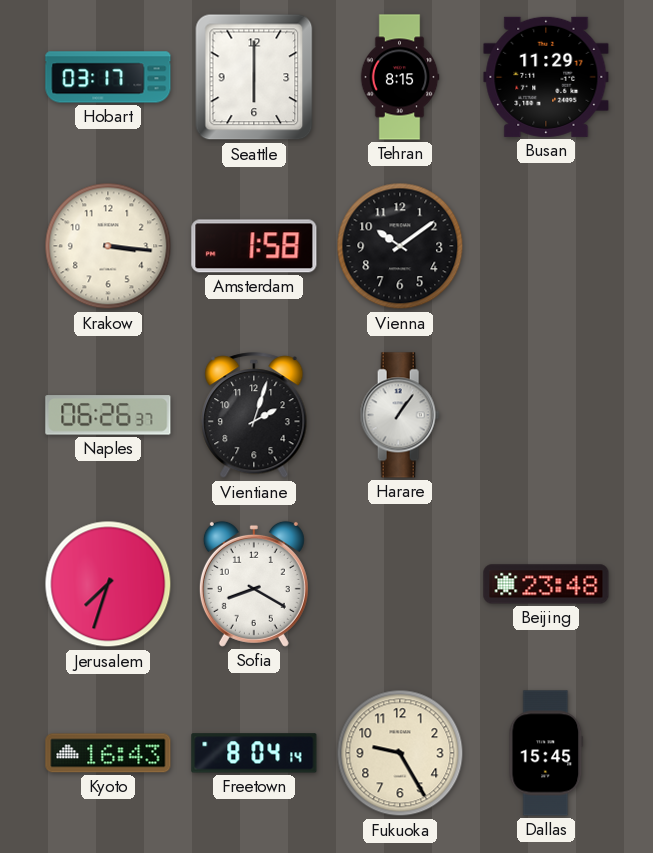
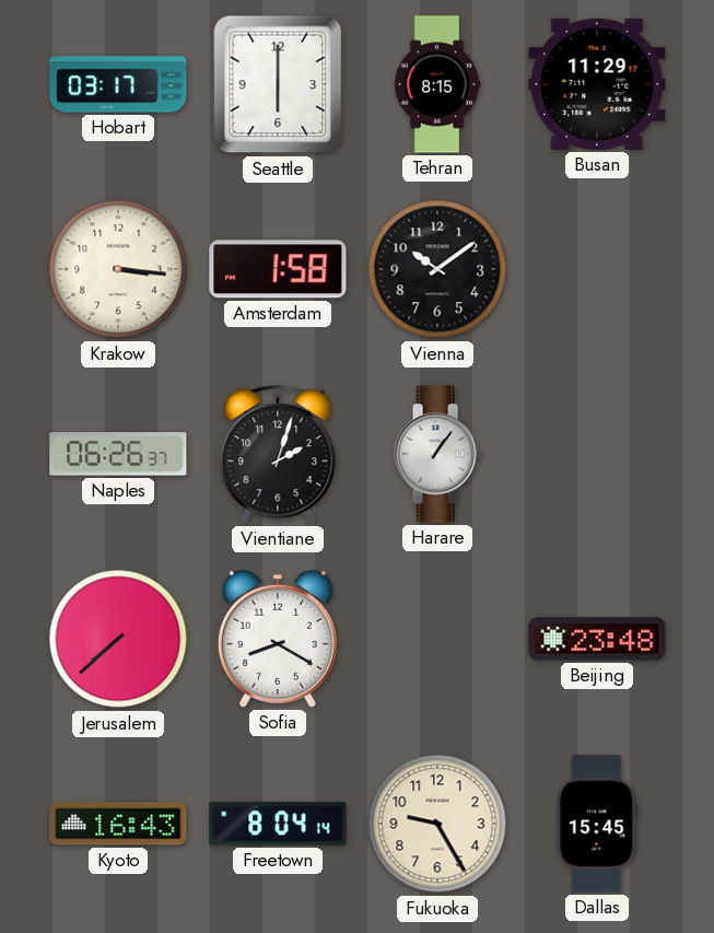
Jerusalem: 7:33 -> 7:38 (118, 639)
